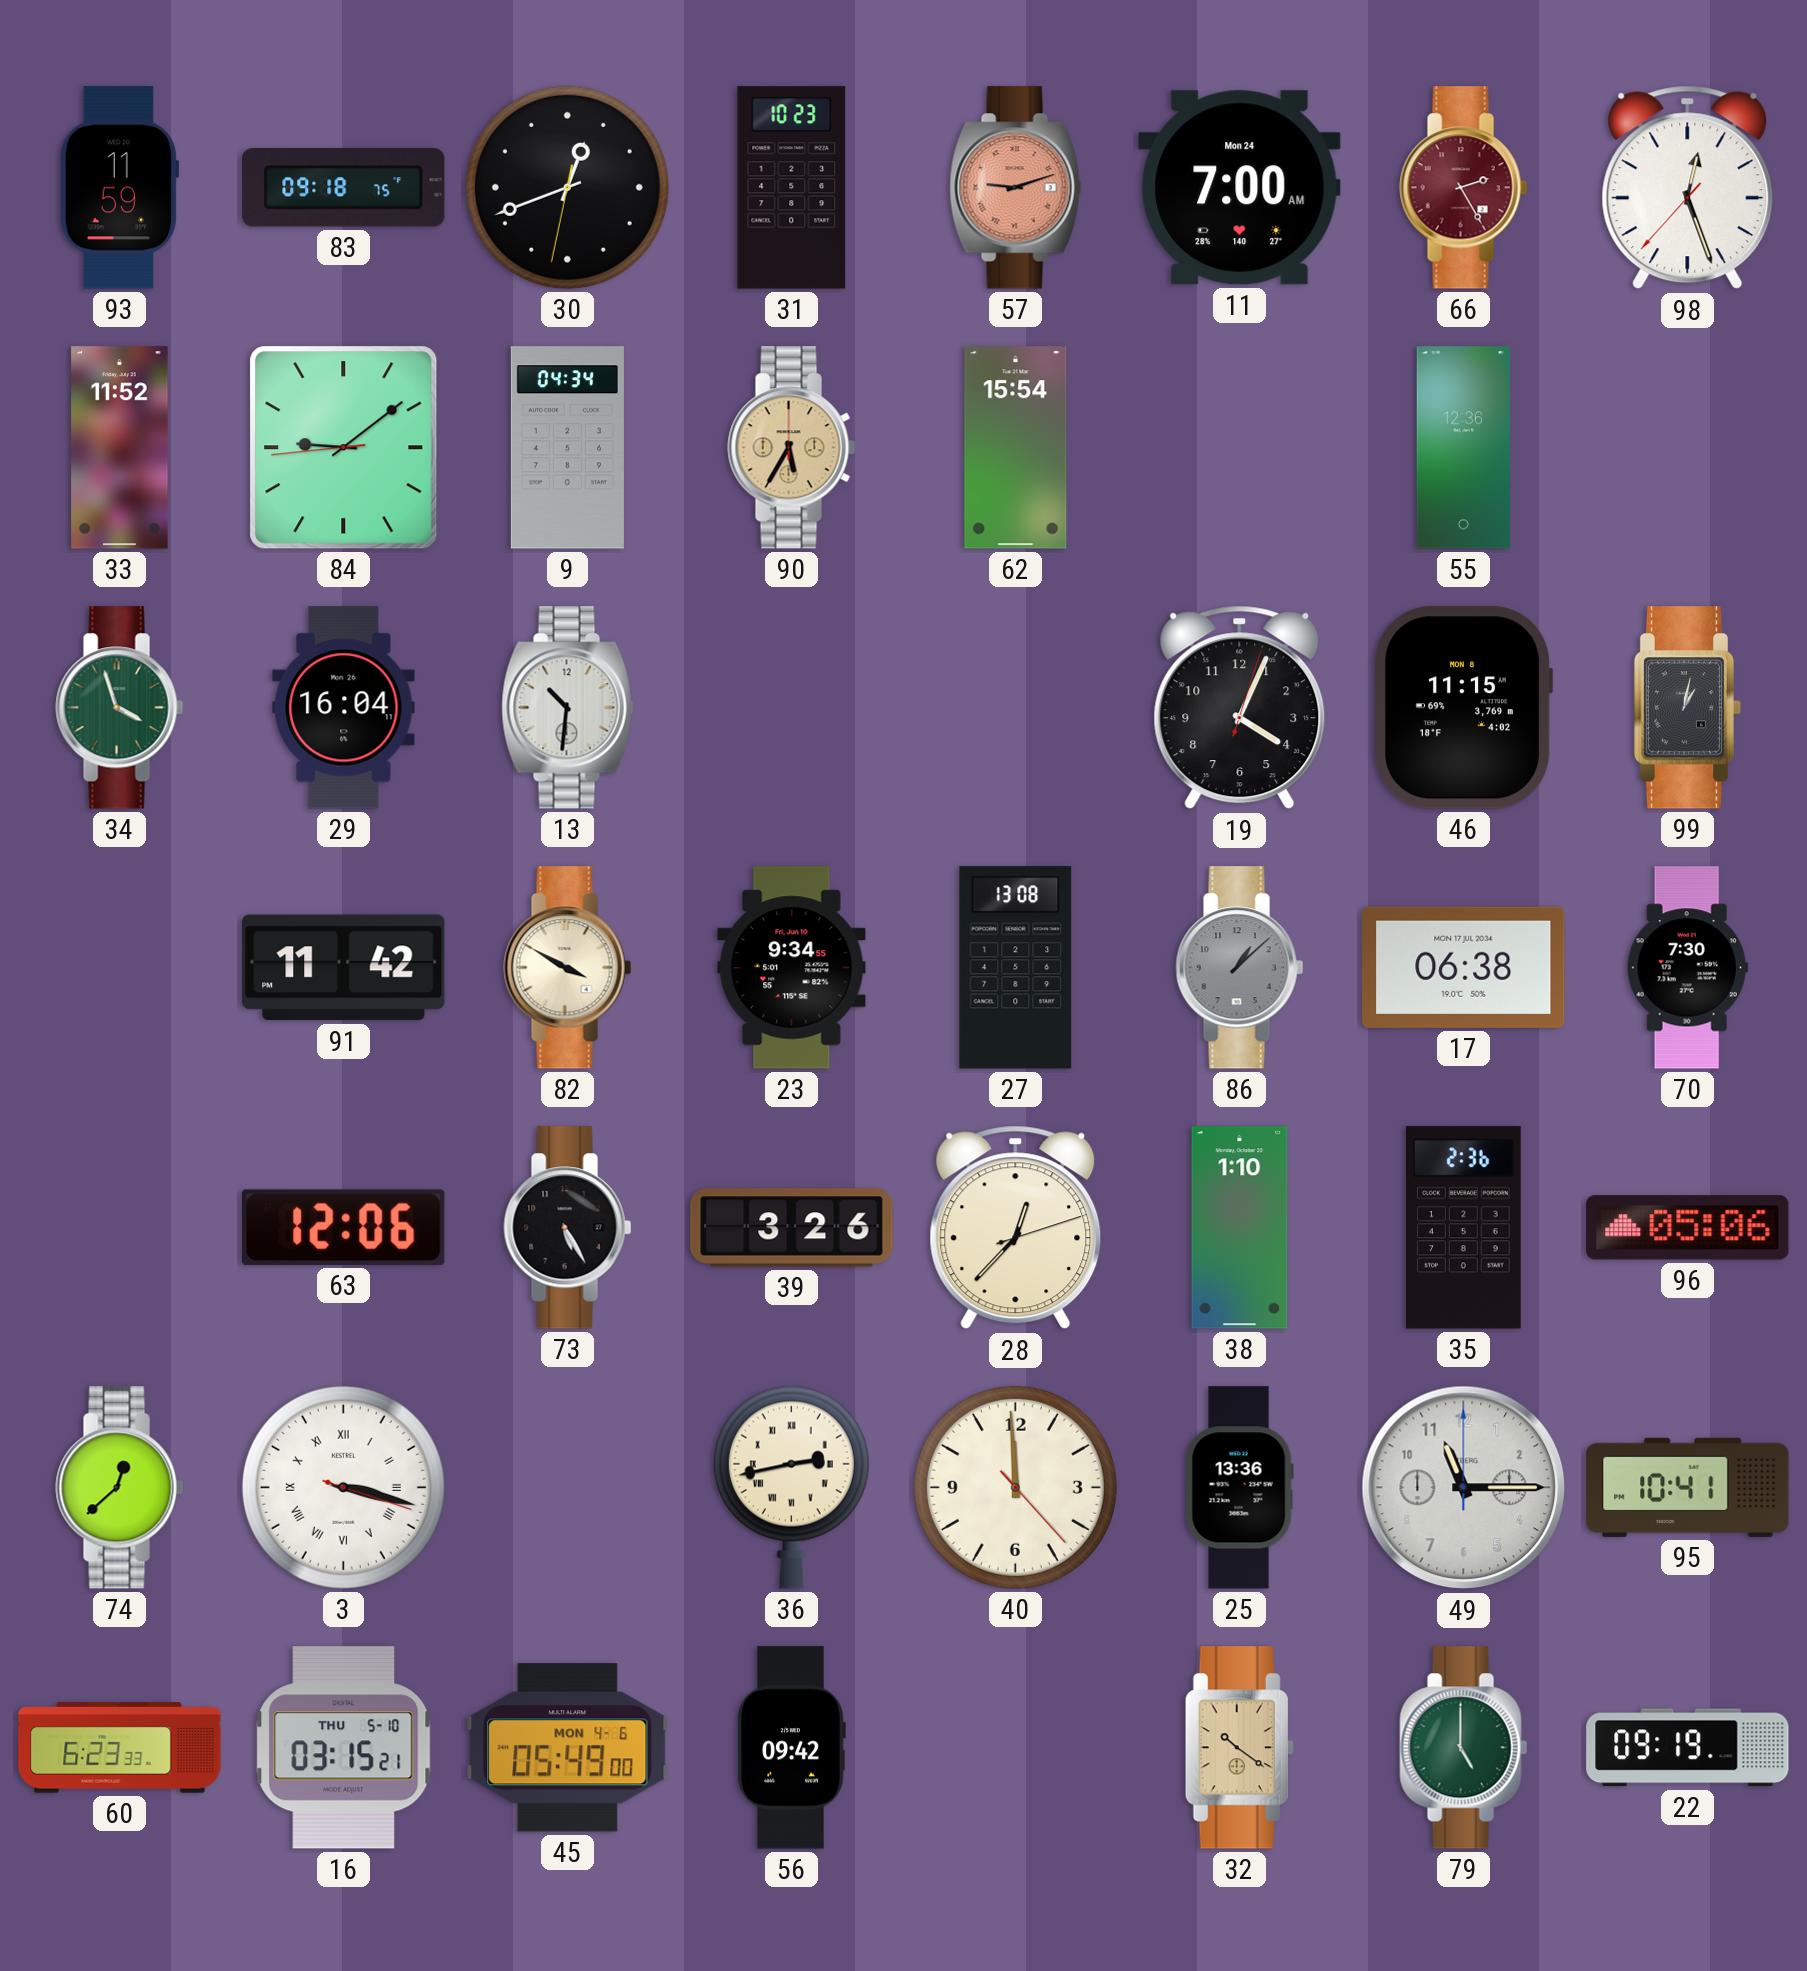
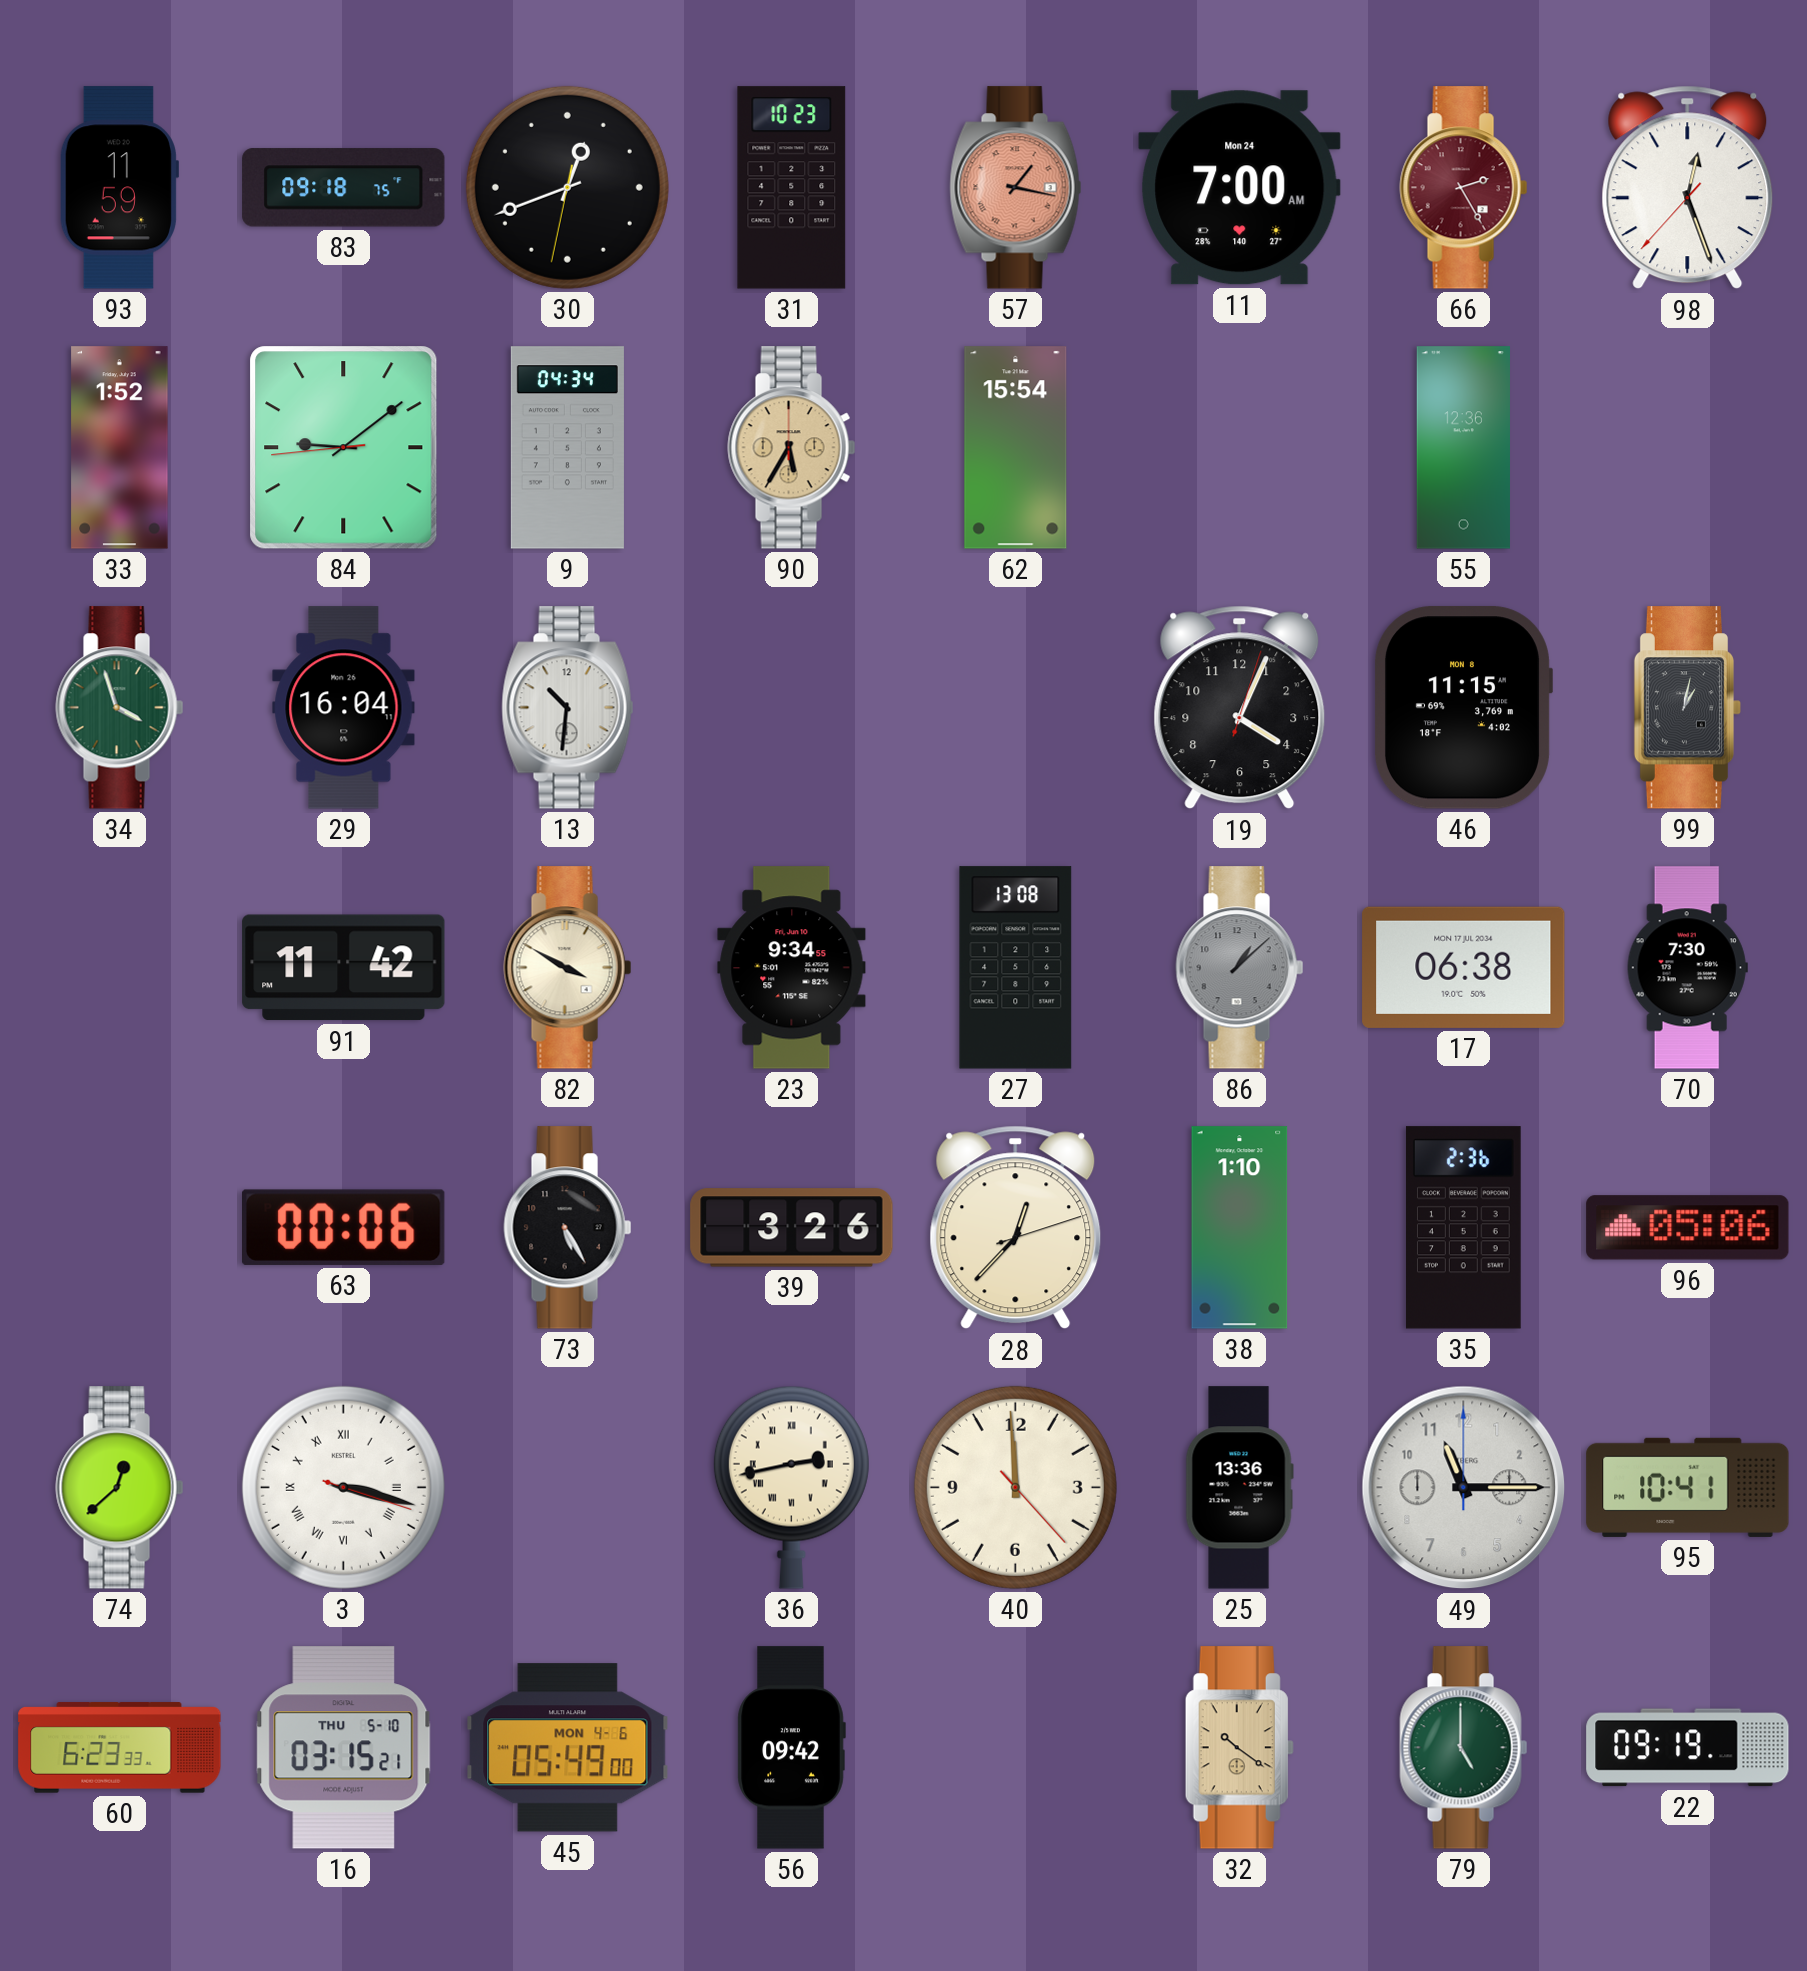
57: 9:12 -> 1:17 (1016, 188)
33: 11:52 -> 1:52 (120, 448)
63: 12:06 -> 00:06 (344, 1227)
